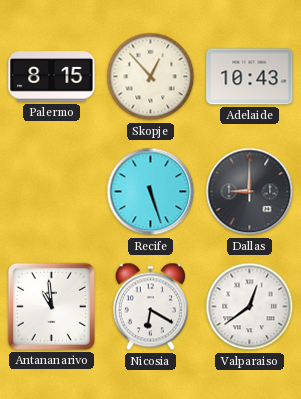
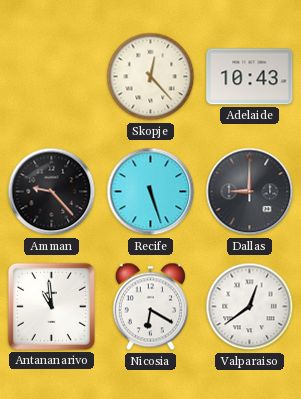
Palermo: 8:15 -> none (52, 77)
Skopje: 12:53 -> 12:23 (151, 77)
Amman: none -> 9:23 (52, 192)
